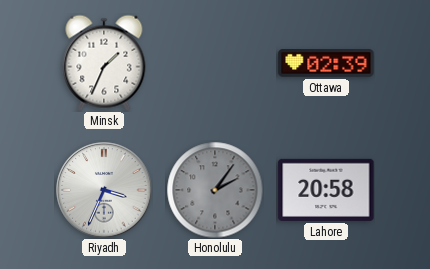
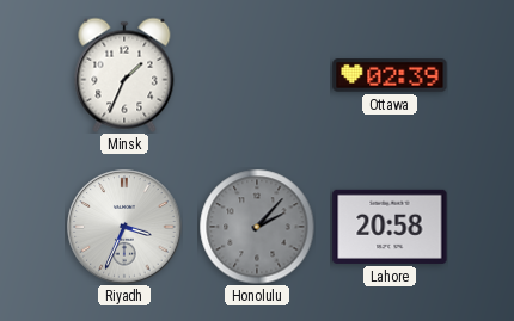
Honolulu: 2:06 -> 2:07 (257, 227)
